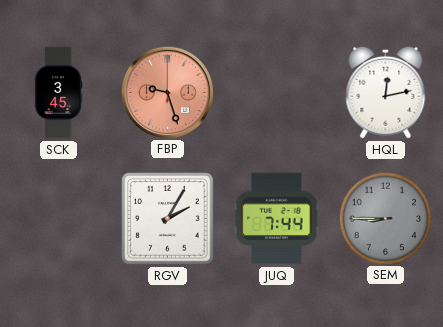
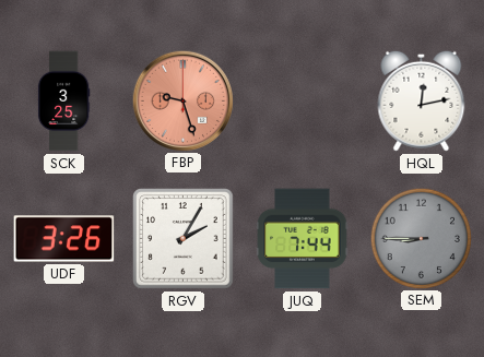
SCK: 3:45 -> 3:25 (63, 102)
UDF: none -> 3:26 (64, 239)
